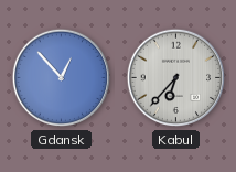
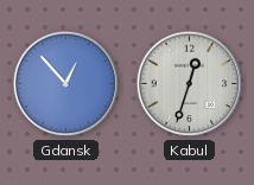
Kabul: 6:37 -> 12:33 (190, 84)
